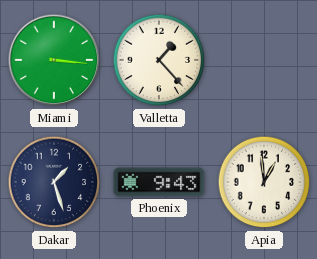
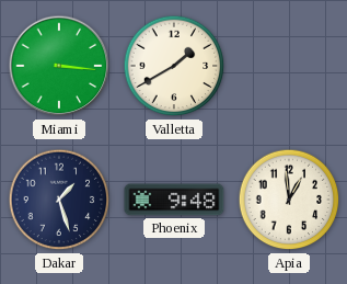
Valletta: 1:23 -> 1:40 (174, 66)
Phoenix: 9:43 -> 9:48 (174, 200)
